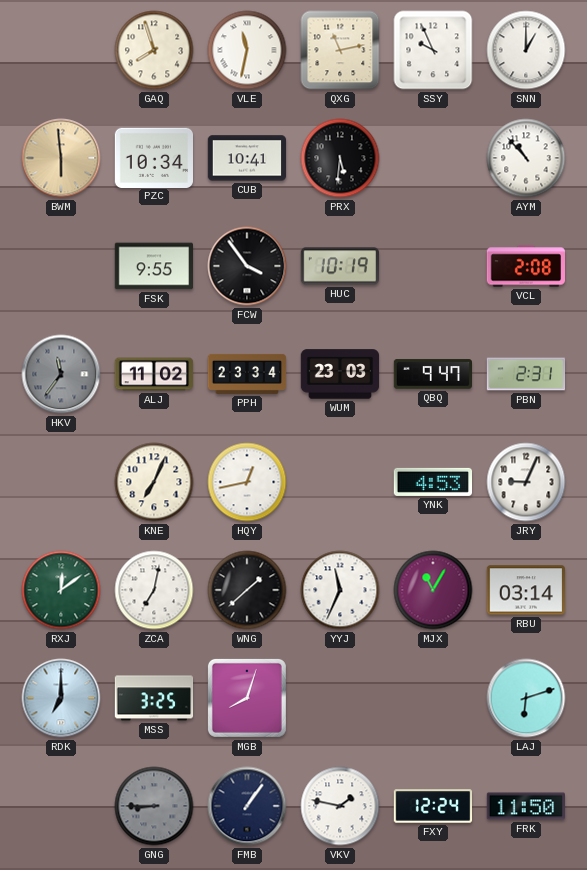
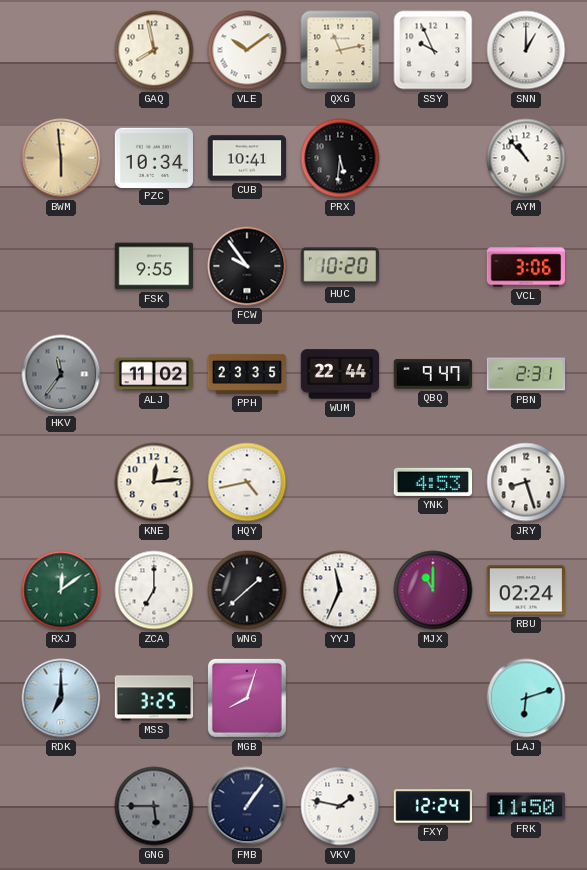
GAQ: 7:57 -> 7:58 (154, 50)
VLE: 11:32 -> 10:09 (247, 50)
FCW: 3:54 -> 9:54 (247, 266)
HUC: 10:19 -> 10:20 (339, 266)
VCL: 2:08 -> 3:06 (526, 266)
PPH: 23:34 -> 23:35 (247, 374)
WUM: 23:03 -> 22:44 (340, 374)
KNE: 7:04 -> 12:14 (154, 482)
HQY: 12:43 -> 4:43 (247, 482)
JRY: 9:04 -> 8:27 (526, 482)
ZCA: 7:02 -> 7:00 (154, 590)
MJX: 11:05 -> 11:00 (433, 590)
RBU: 03:14 -> 02:24 (526, 590)
GNG: 8:45 -> 5:45 (154, 806)
